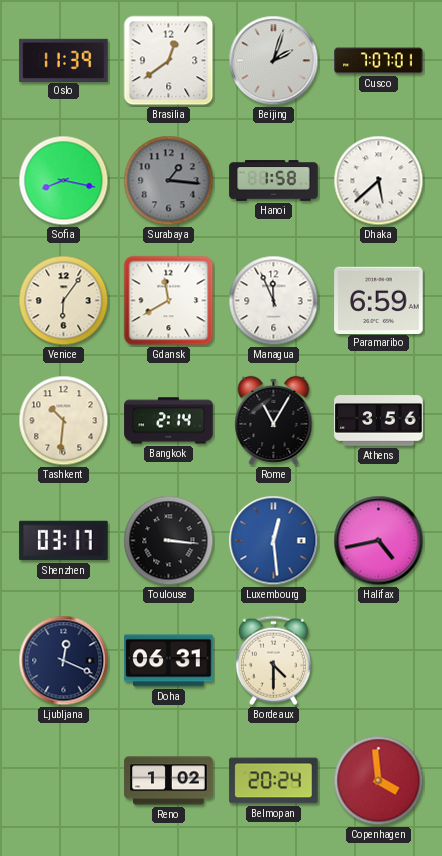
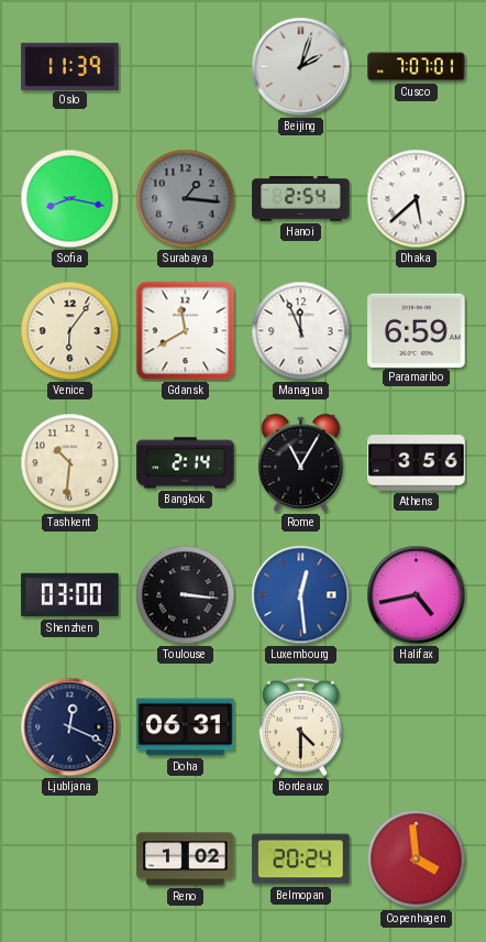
Brasilia: 12:39 -> none (169, 61)
Hanoi: 1:58 -> 2:54 (301, 199)
Shenzhen: 03:17 -> 03:00 (70, 595)
